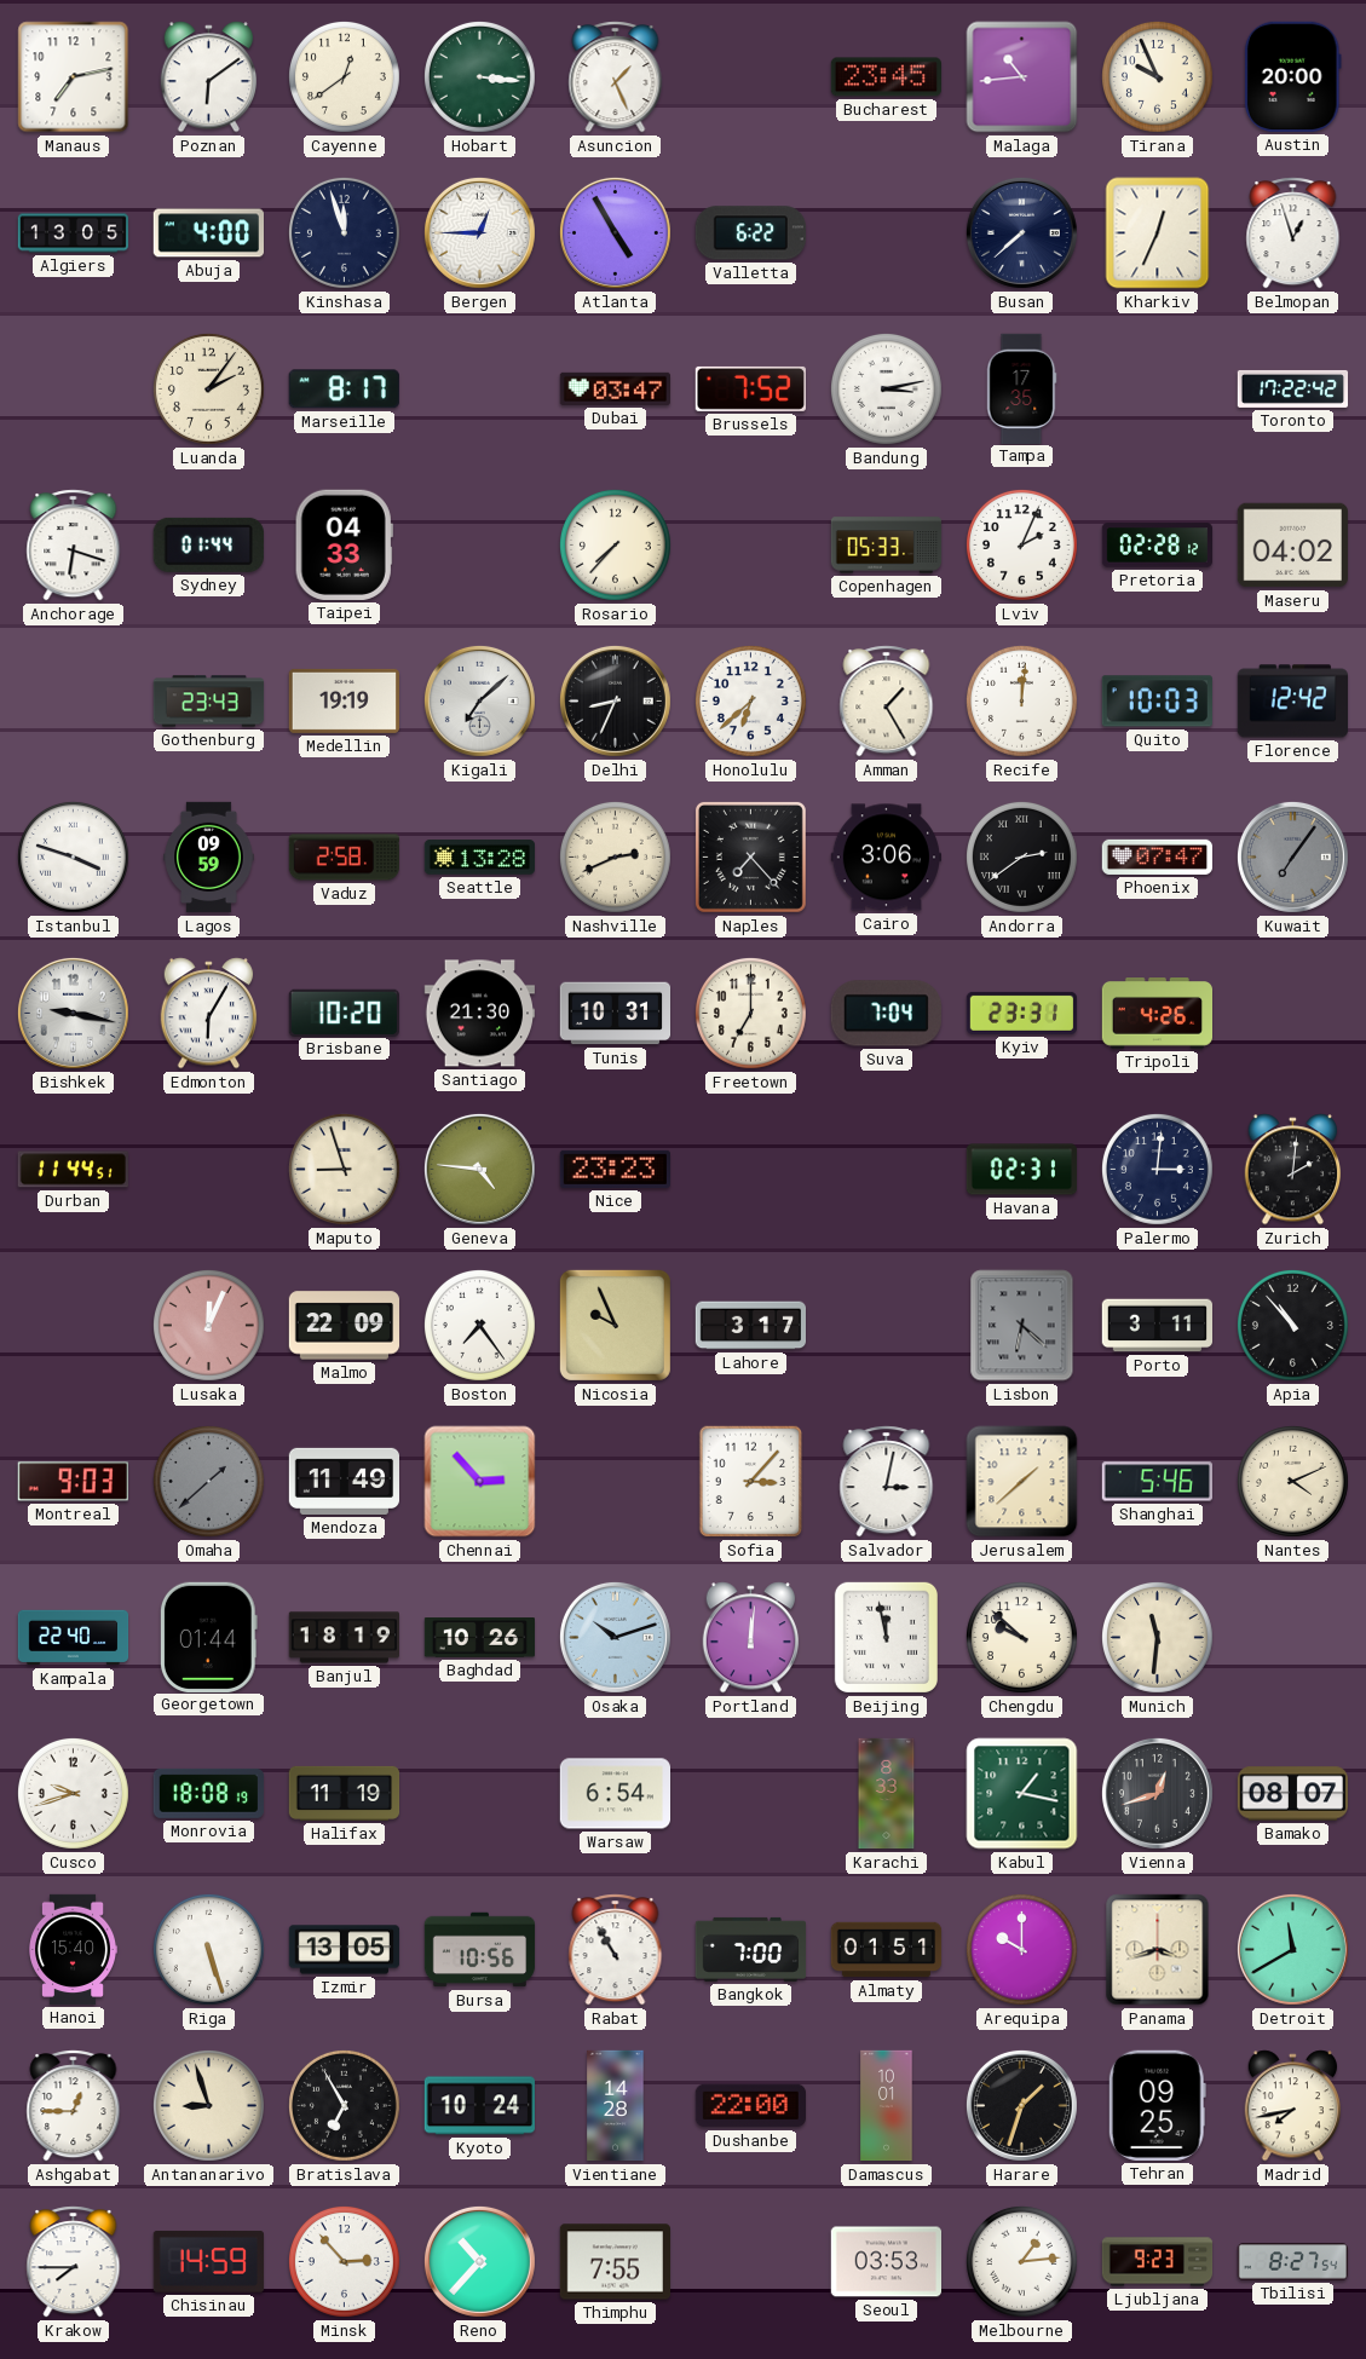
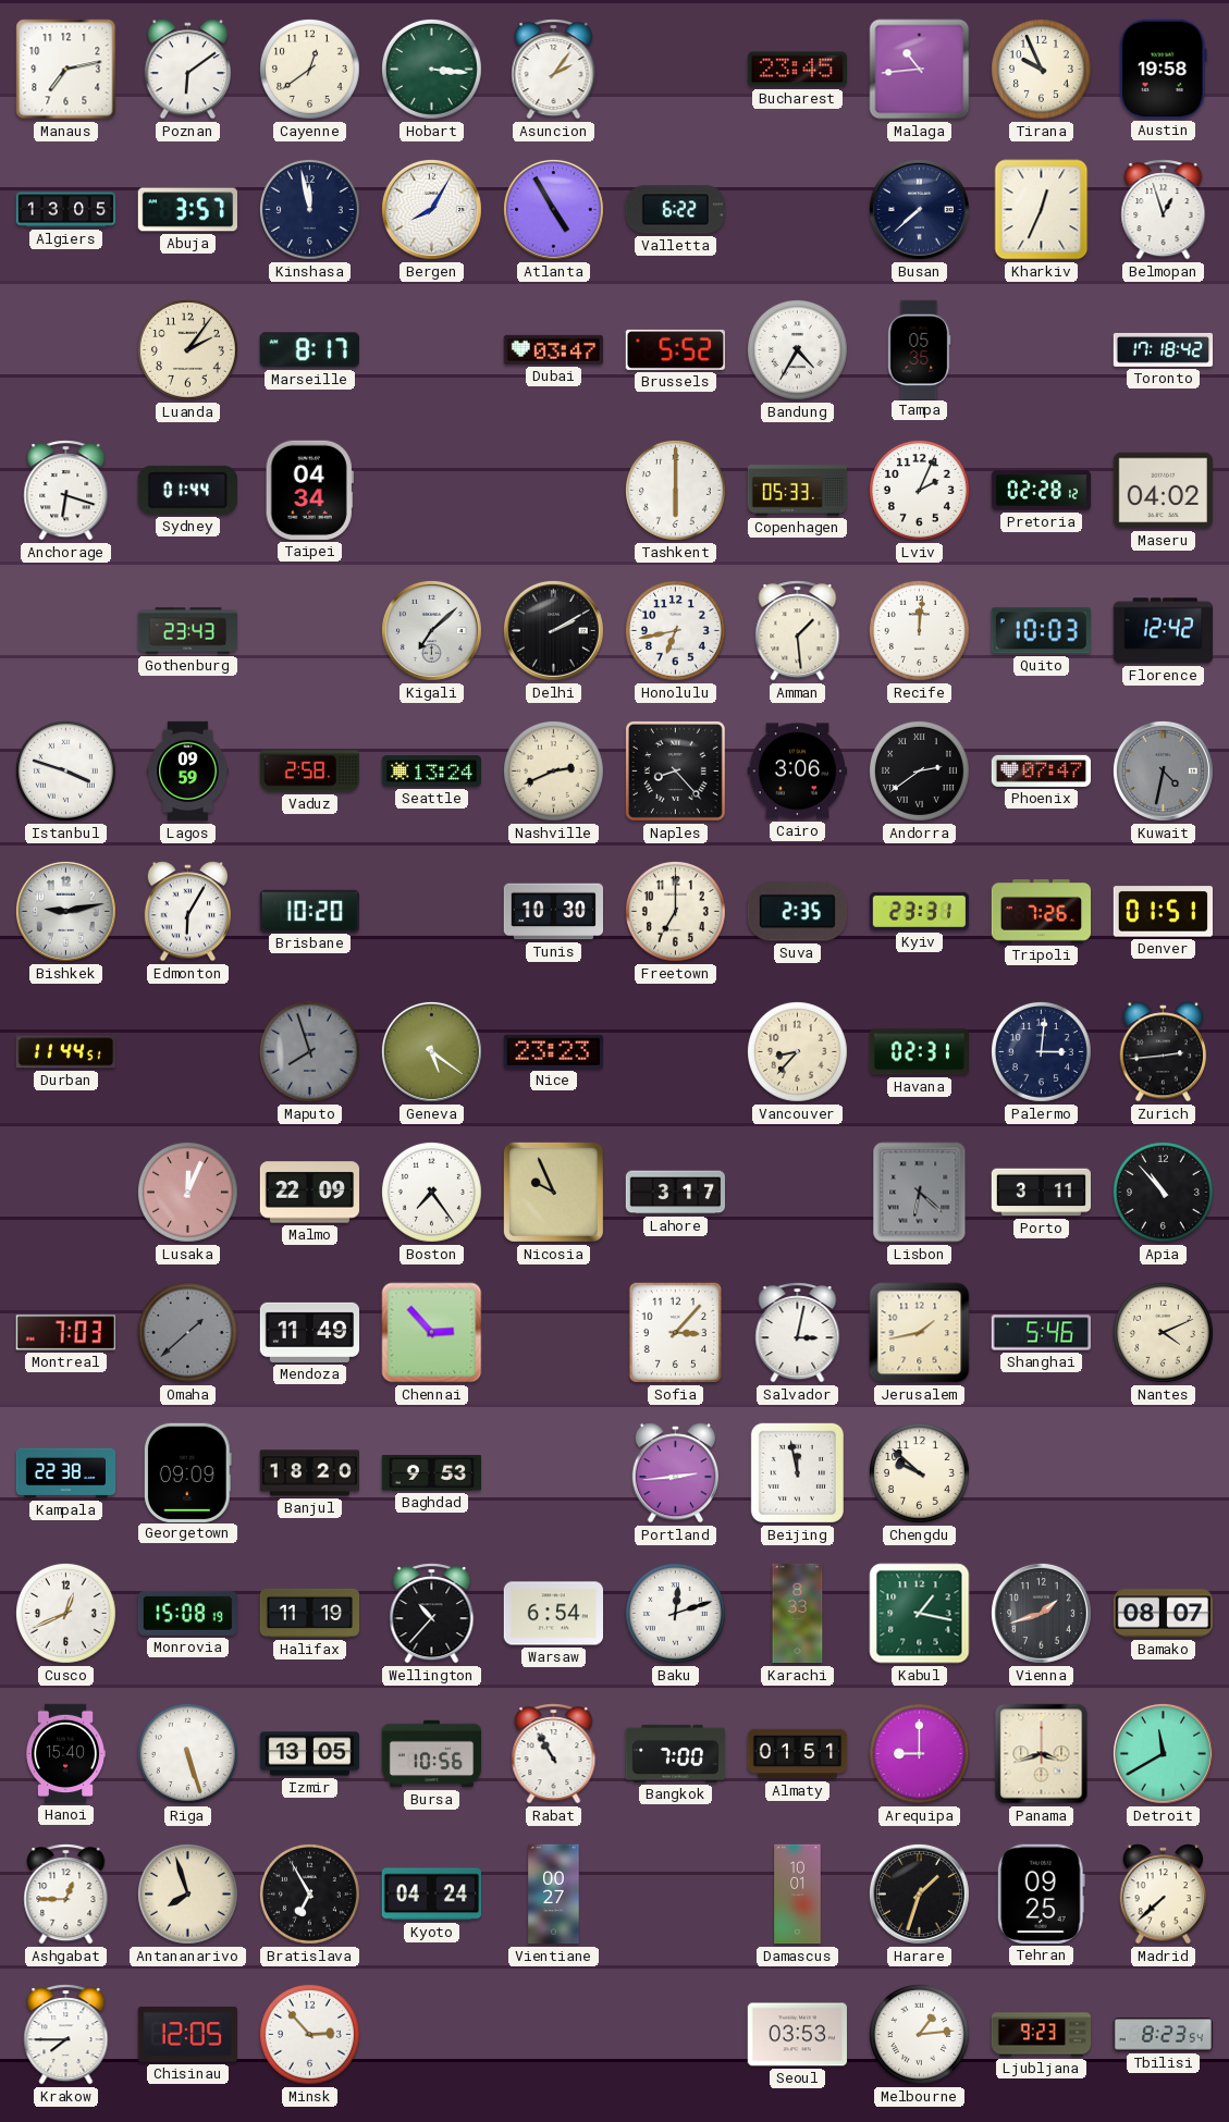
Asuncion: 1:26 -> 2:06 (554, 70)
Austin: 20:00 -> 19:58 (1163, 69)
Abuja: 4:00 -> 3:57 (187, 210)
Kinshasa: 11:57 -> 11:58 (309, 209)
Bergen: 12:45 -> 8:05 (431, 209)
Brussels: 7:52 -> 5:52 (675, 349)
Bandung: 3:13 -> 4:35 (797, 349)
Tampa: 17:35 -> 05:35 (920, 349)
Toronto: 17:22 -> 17:18 (1164, 349)
Taipei: 04:33 -> 04:34 (309, 490)
Rosario: 7:37 -> none (615, 544)
Tashkent: none -> 6:00 (675, 490)
Medellin: 19:19 -> none (344, 700)
Delhi: 8:34 -> 2:10 (553, 630)
Honolulu: 6:38 -> 6:43 (675, 630)
Amman: 1:25 -> 1:29 (798, 631)
Seattle: 13:28 -> 13:24 (431, 772)
Naples: 7:23 -> 8:23 (675, 770)
Kuwait: 7:06 -> 4:32 (1163, 770)
Bishkek: 9:17 -> 9:13 (65, 911)
Santiago: 21:30 -> none (479, 1014)
Tunis: 10:31 -> 10:30 (553, 912)
Suva: 7:04 -> 2:35 (797, 912)
Tripoli: 4:26 -> 7:26 (1041, 912)
Denver: none -> 01:51 (1163, 912)
Maputo: 8:57 -> 7:57 (309, 1051)
Maputo dial: cream -> grey (309, 1051)
Geneva: 4:46 -> 5:21 (431, 1051)
Vancouver: none -> 8:37 (797, 1051)
Zurich: 2:01 -> 2:44 (1164, 1052)
Montreal: 9:03 -> 7:03 (65, 1333)
Jerusalem: 1:38 -> 1:43 (920, 1333)
Kampala: 22:40 -> 22:38 (66, 1473)
Georgetown: 01:44 -> 09:09 (187, 1472)
Banjul: 18:19 -> 18:20 (309, 1473)
Baghdad: 10:26 -> 9:53 (431, 1473)
Osaka: 10:12 -> none (615, 1637)
Portland: 12:01 -> 2:44 (676, 1473)
Munich: 11:31 -> none (1157, 1637)
Cusco: 9:42 -> 12:41 (65, 1613)
Monrovia: 18:08 -> 15:08 (187, 1613)
Wellington: none -> 10:37 (432, 1614)
Baku: none -> 12:12 (675, 1613)
Vienna: 12:42 -> 1:42 (1041, 1613)
Arequipa: 10:00 -> 9:00 (919, 1753)
Antananarivo: 8:57 -> 7:57 (187, 1893)
Kyoto: 10:24 -> 04:24 (431, 1895)
Vientiane: 14:28 -> 00:27 (554, 1895)
Dushanbe: 22:00 -> none (750, 2106)
Madrid: 7:43 -> 7:38 (1164, 1895)
Chisinau: 14:59 -> 12:05 (187, 2034)
Reno: 10:37 -> none (479, 2261)
Thimphu: 7:55 -> none (615, 2262)
Tbilisi: 8:27 -> 8:23 (1163, 2035)
